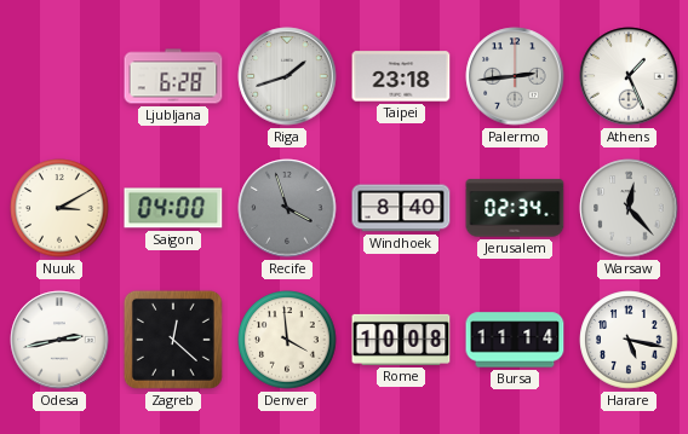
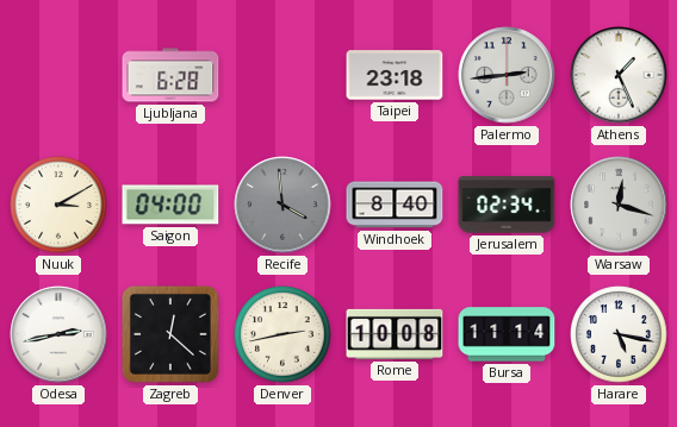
Riga: 1:42 -> none (287, 76)
Recife: 3:57 -> 3:59 (282, 205)
Warsaw: 12:23 -> 12:18 (619, 205)
Denver: 3:59 -> 2:43 (282, 334)
